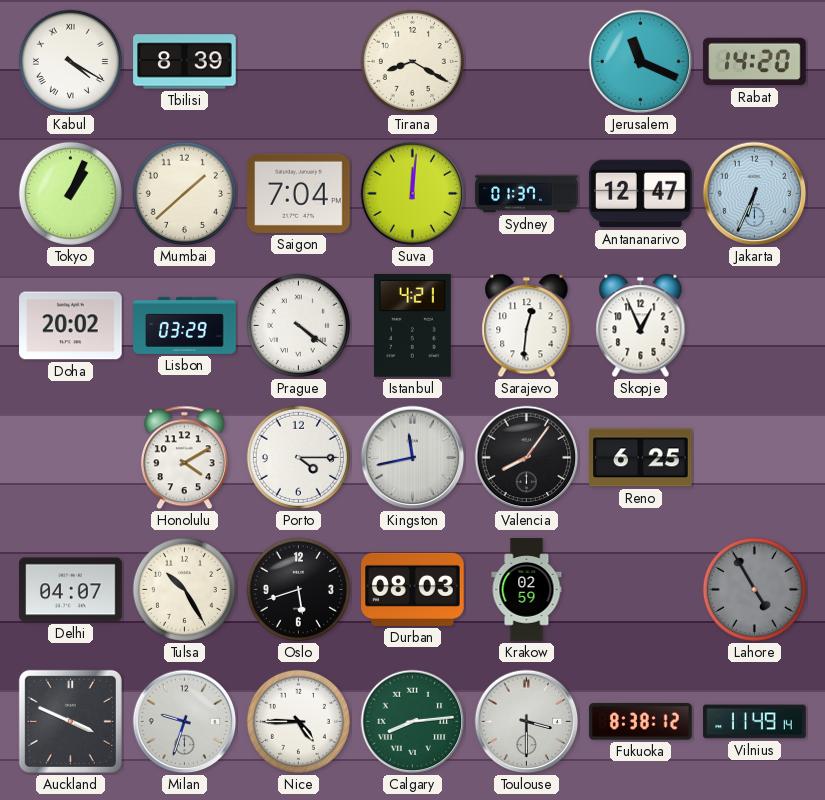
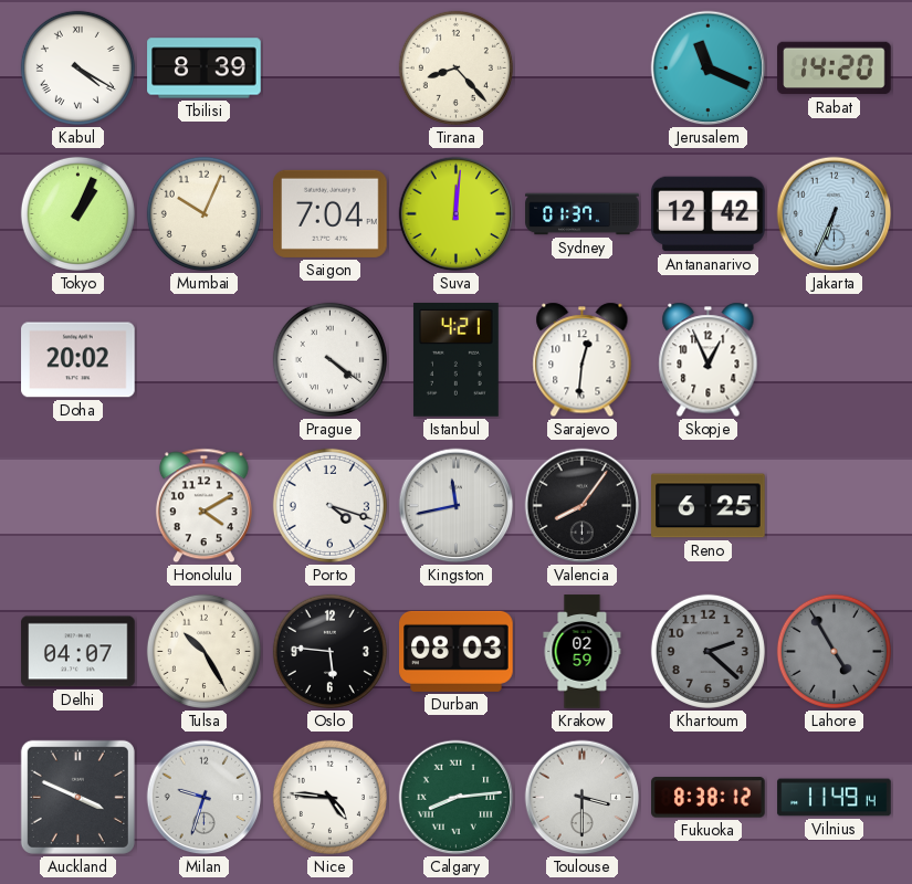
Tirana: 8:20 -> 8:23 (455, 67)
Mumbai: 1:38 -> 10:04 (203, 213)
Antananarivo: 12:47 -> 12:42 (709, 214)
Lisbon: 03:29 -> none (185, 325)
Porto: 4:15 -> 4:18 (329, 505)
Oslo: 5:42 -> 5:46 (329, 651)
Khartoum: none -> 2:22 (707, 651)
Nice: 4:45 -> 4:46 (329, 797)
